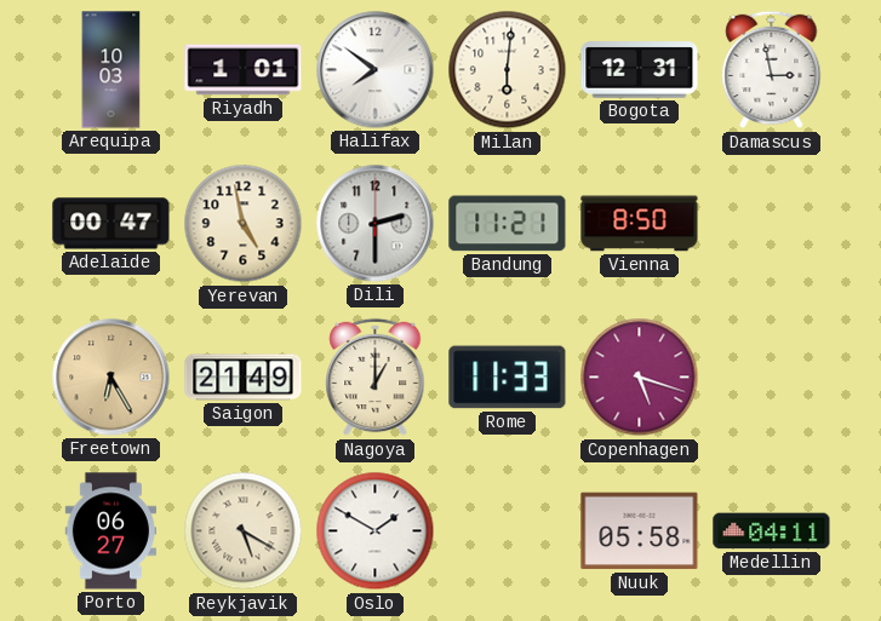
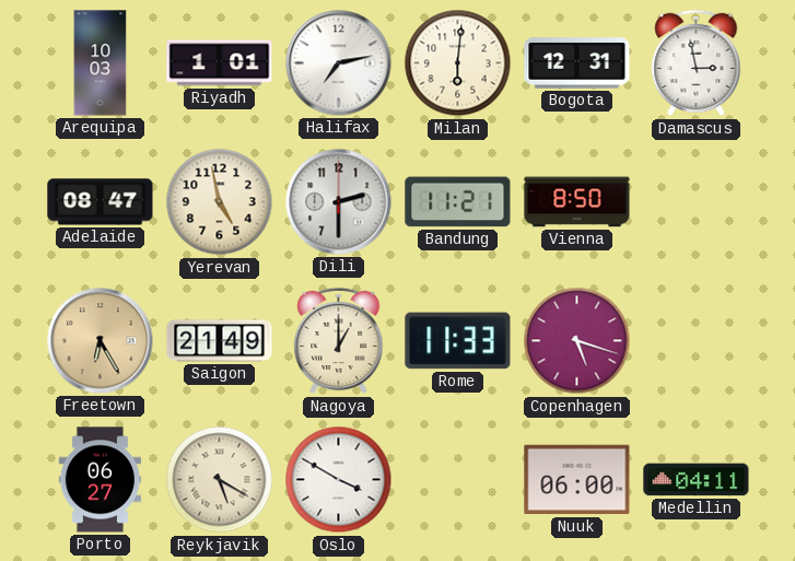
Halifax: 7:51 -> 7:13 (339, 63)
Adelaide: 00:47 -> 08:47 (101, 202)
Oslo: 1:50 -> 3:50 (339, 480)
Nuuk: 05:58 -> 06:00 (577, 480)
